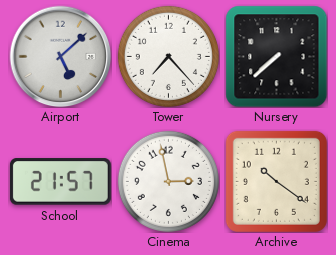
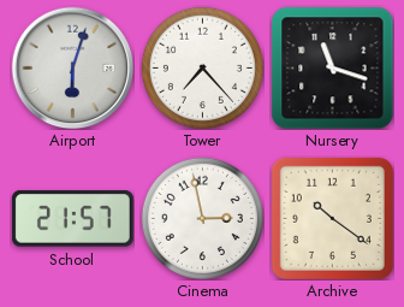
Airport: 5:08 -> 6:03 (72, 67)
Nursery: 7:38 -> 11:18 (332, 67)
